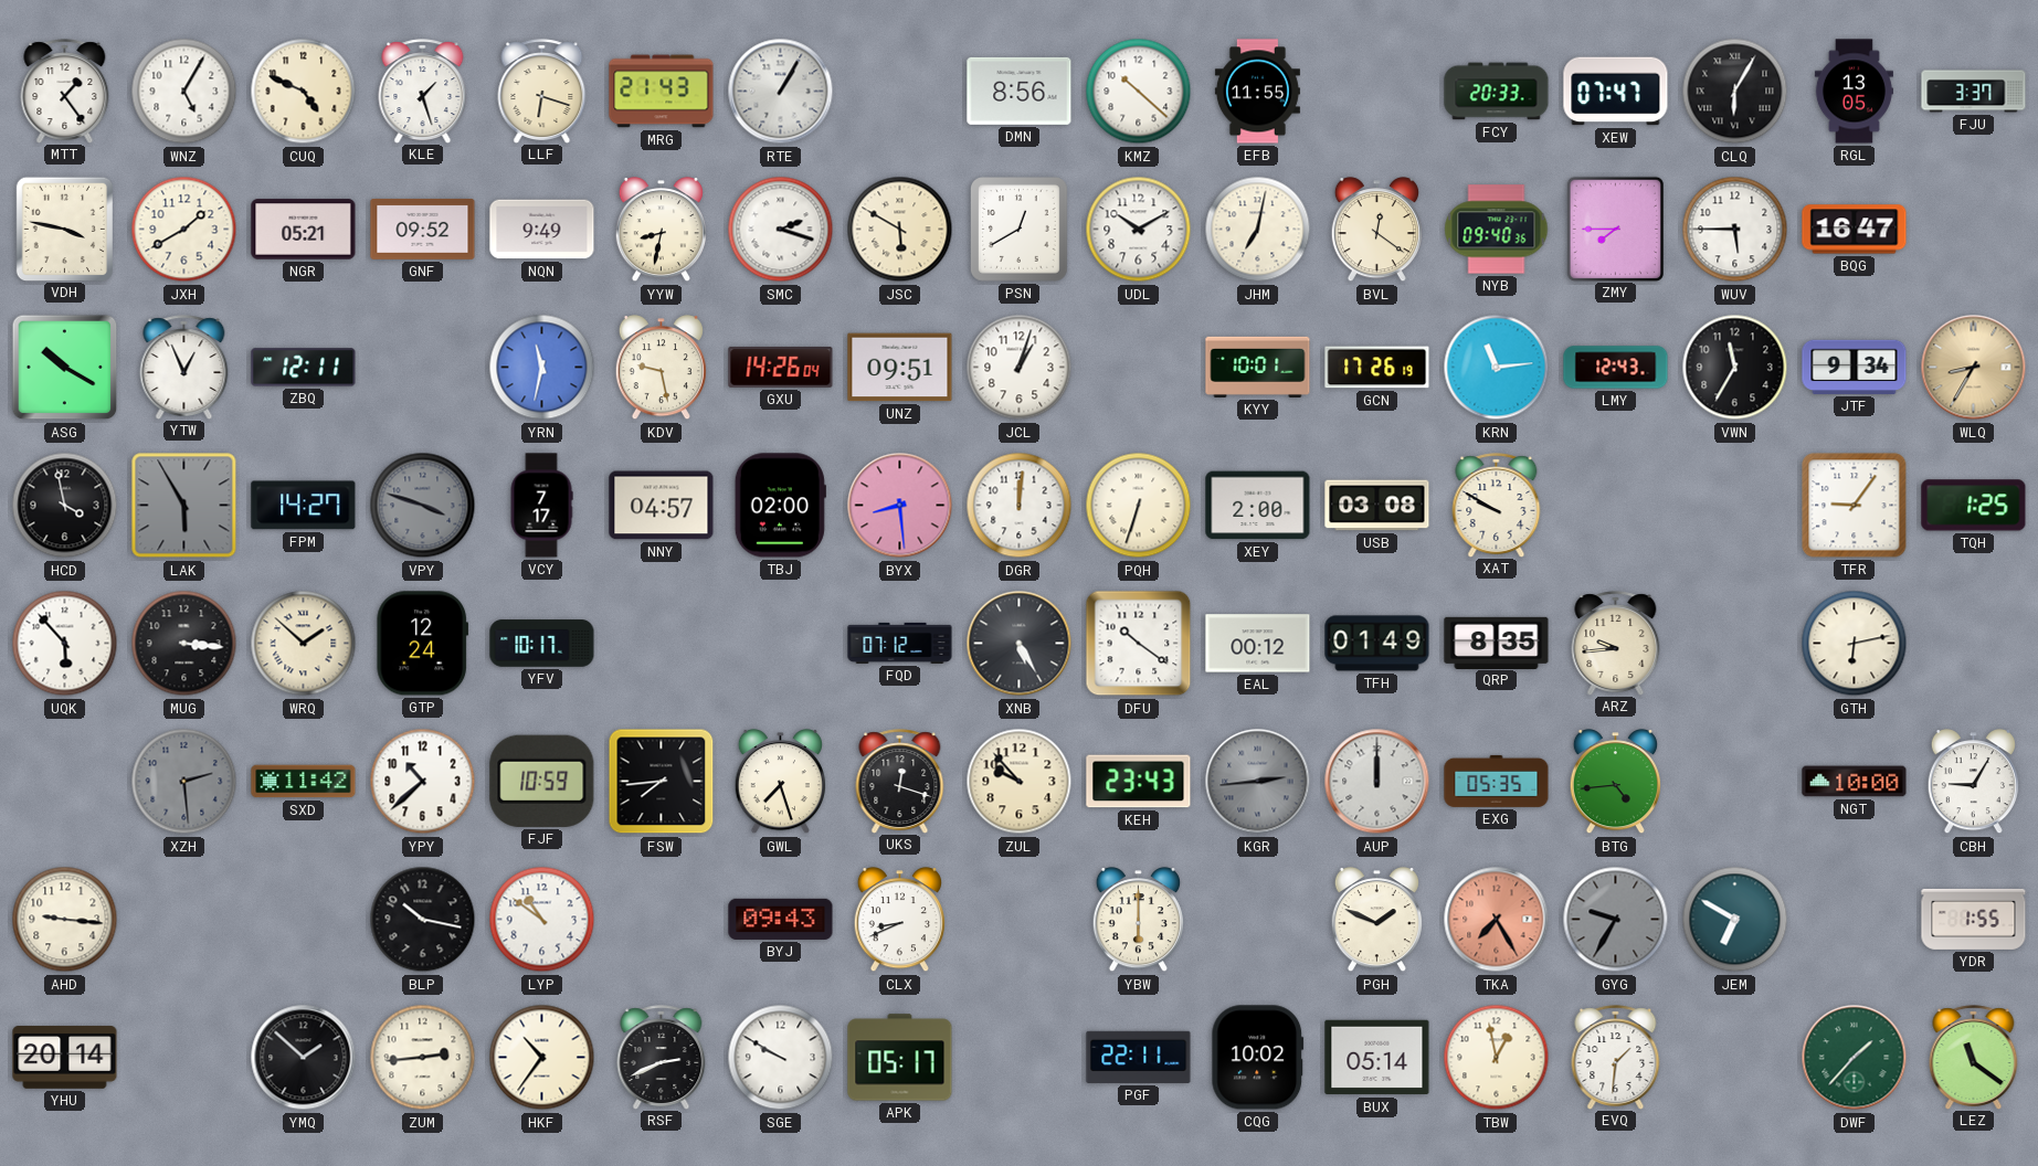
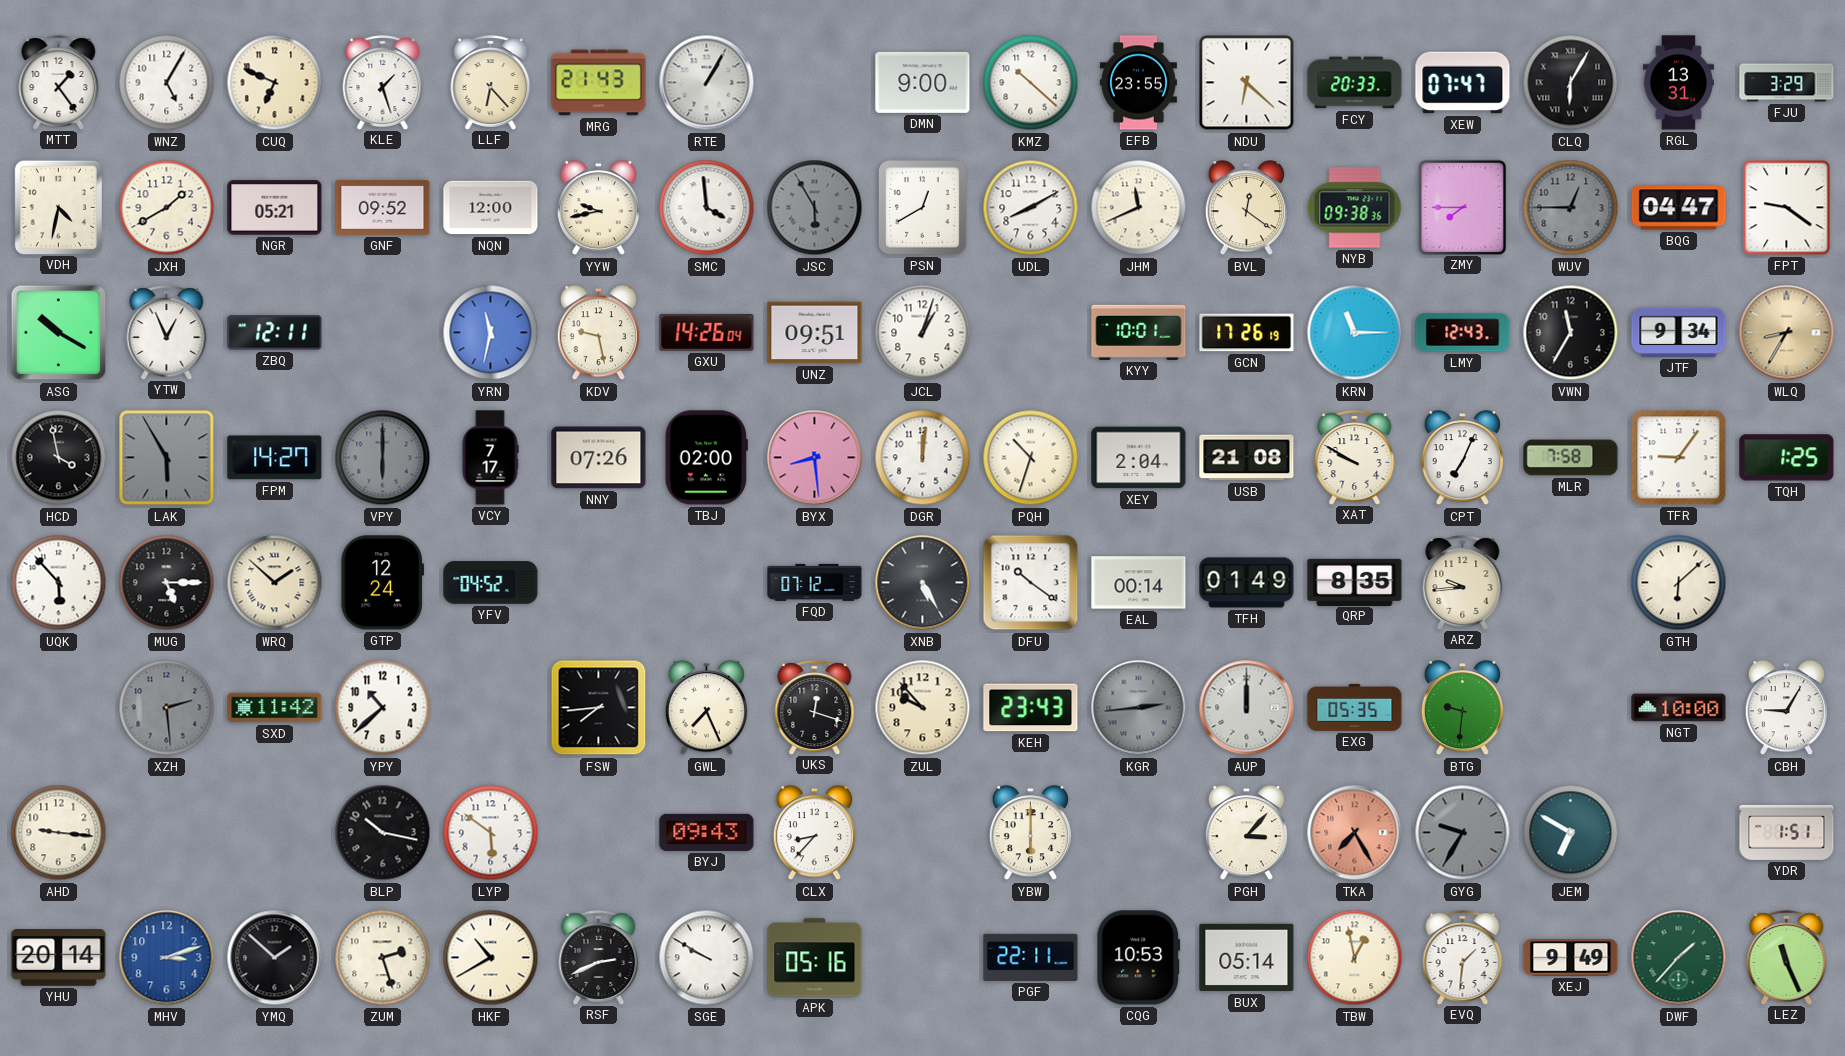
CUQ: 4:49 -> 6:49 (275, 83)
LLF: 6:18 -> 6:23 (491, 82)
DMN: 8:56 -> 9:00 (923, 82)
EFB: 11:55 -> 23:55 (1138, 83)
NDU: none -> 6:22 (1247, 83)
RGL: 13:05 -> 13:31 (1678, 83)
FJU: 3:37 -> 3:29 (1787, 83)
VDH: 3:47 -> 4:32 (58, 207)
NQN: 9:49 -> 12:00 (491, 208)
YYW: 8:32 -> 9:43 (598, 208)
SMC: 2:18 -> 3:59 (707, 208)
JSC: 5:50 -> 5:55 (815, 208)
JSC dial: cream -> grey (815, 208)
UDL: 10:10 -> 8:10 (1031, 208)
JHM: 7:02 -> 11:41 (1139, 208)
NYB: 09:40 -> 09:38 (1355, 208)
WUV: 5:45 -> 12:45 (1571, 208)
WUV dial: white -> grey (1571, 208)
BQG: 16:47 -> 04:47 (1679, 208)
FPT: none -> 9:21 (1787, 208)
KRN: 11:14 -> 11:15 (1355, 333)
VPY: 3:48 -> 6:00 (383, 458)
NNY: 04:57 -> 07:26 (599, 458)
PQH: 6:33 -> 10:33 (1031, 458)
XEY: 2:00 -> 2:04 (1139, 458)
USB: 03:08 -> 21:08 (1247, 458)
CPT: none -> 7:04 (1462, 458)
MLR: none -> 7:58 (1571, 458)
MUG: 3:16 -> 5:15 (167, 583)
YFV: 10:17 -> 04:52 (491, 583)
EAL: 00:12 -> 00:14 (1139, 583)
GTH: 6:13 -> 6:08 (1679, 583)
FJF: 10:59 -> none (542, 781)
GWL: 7:27 -> 7:26 (706, 708)
BTG: 4:44 -> 9:31 (1462, 708)
LYP: 10:51 -> 5:51 (491, 833)
CLX: 8:41 -> 8:37 (814, 833)
PGH: 1:49 -> 3:07 (1246, 833)
YDR: 1:55 -> 1:51 (1787, 832)
MHV: none -> 3:12 (167, 958)
ZUM: 2:44 -> 2:27 (383, 958)
HKF: 10:36 -> 10:40 (491, 958)
APK: 05:17 -> 05:16 (815, 958)
CQG: 10:02 -> 10:53 (1139, 958)
XEJ: none -> 9:49 (1571, 958)
LEZ: 11:21 -> 11:26 (1787, 957)
